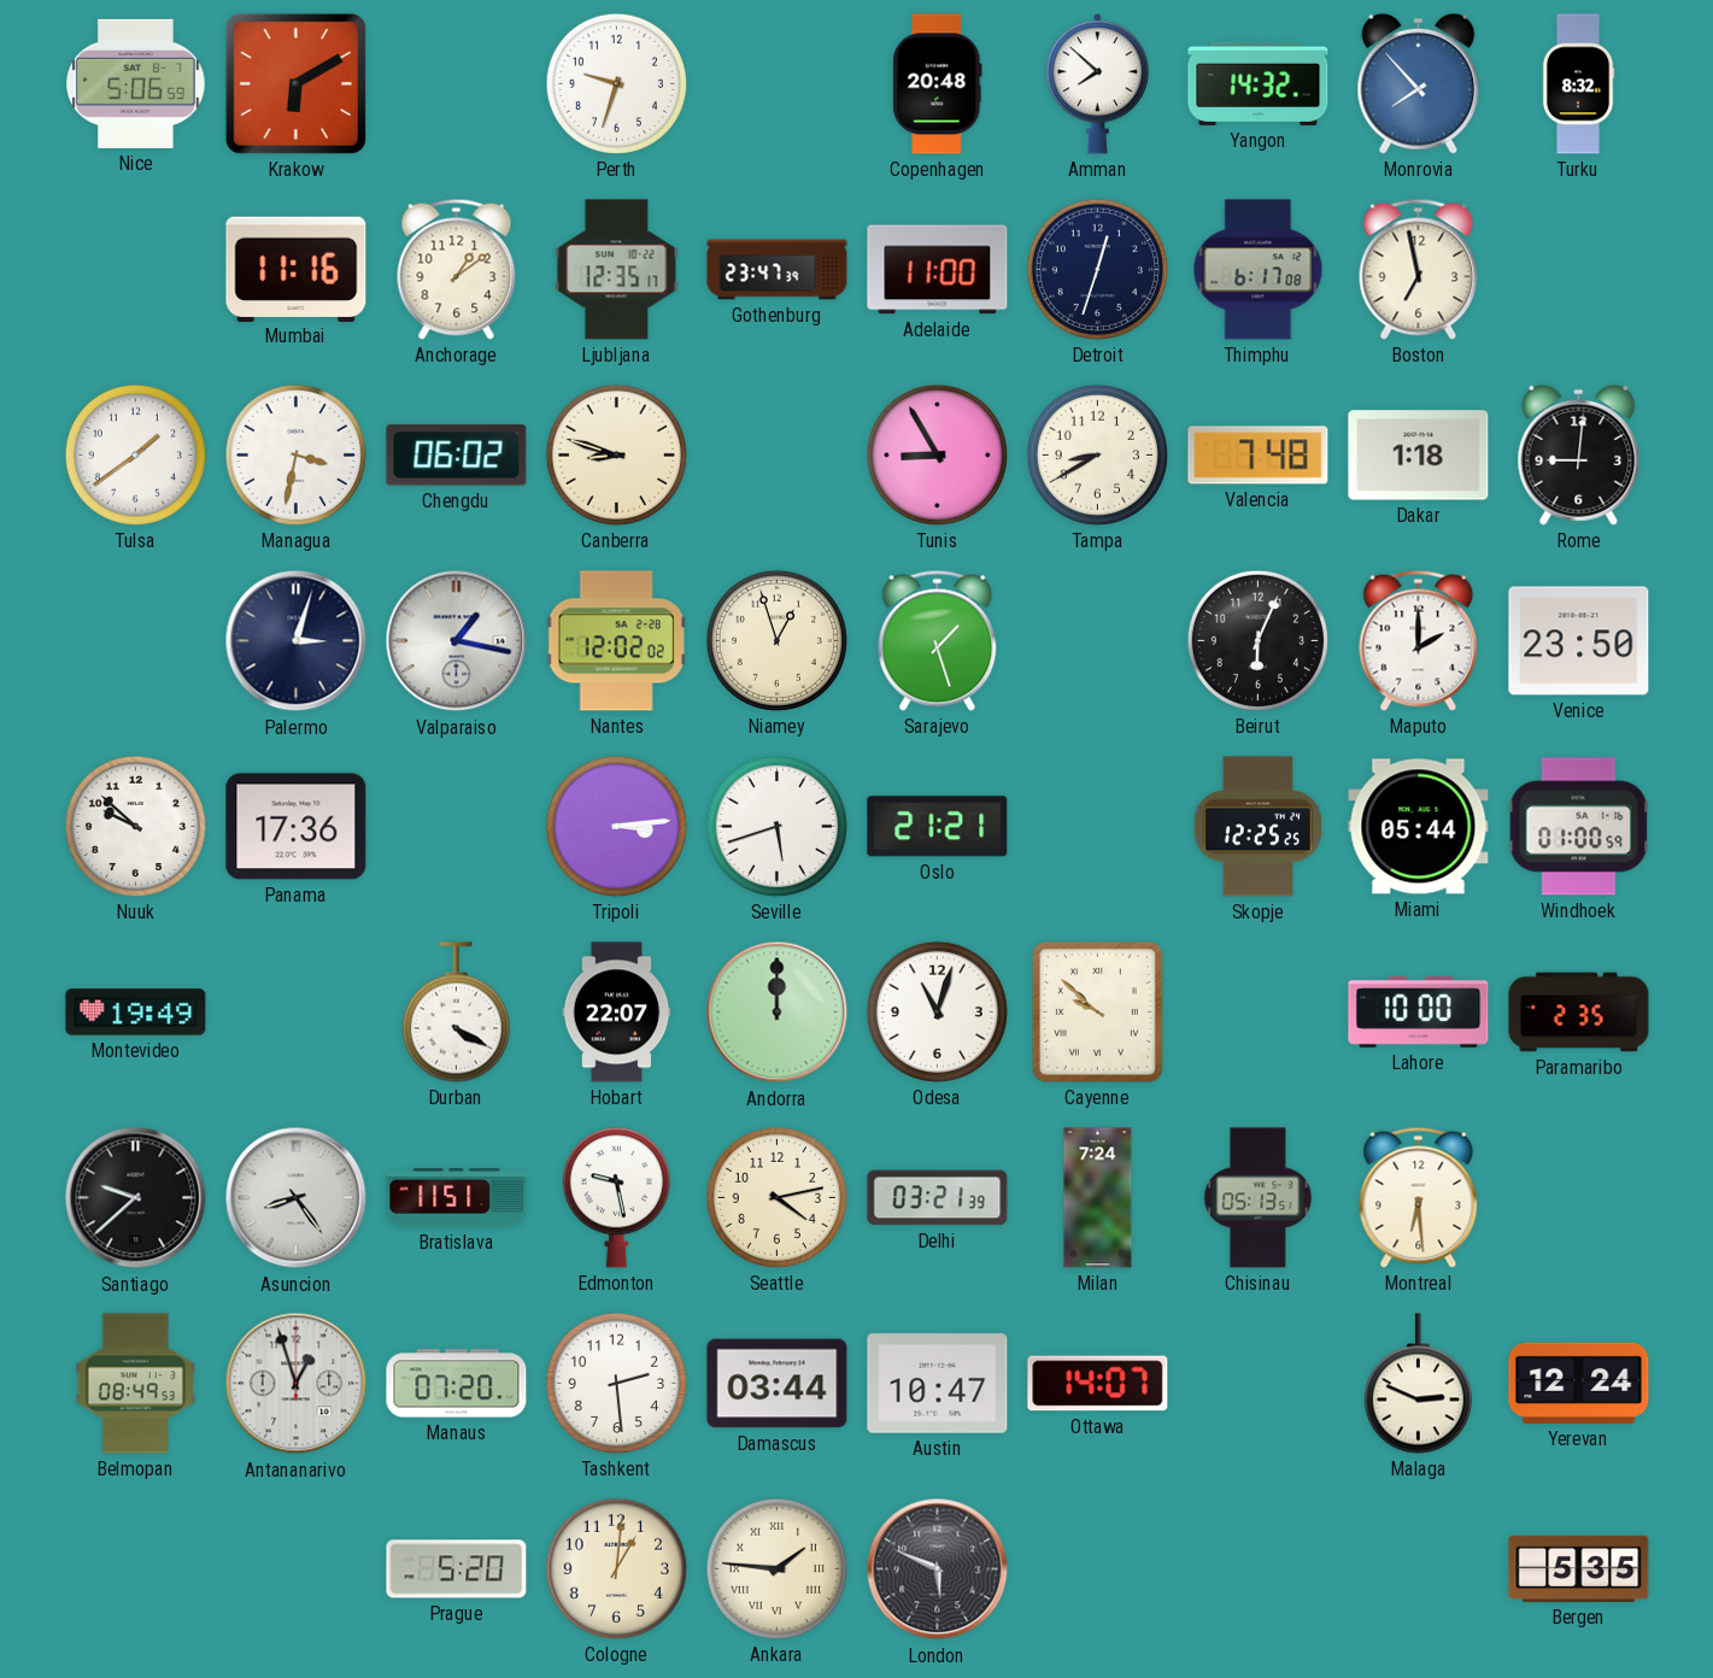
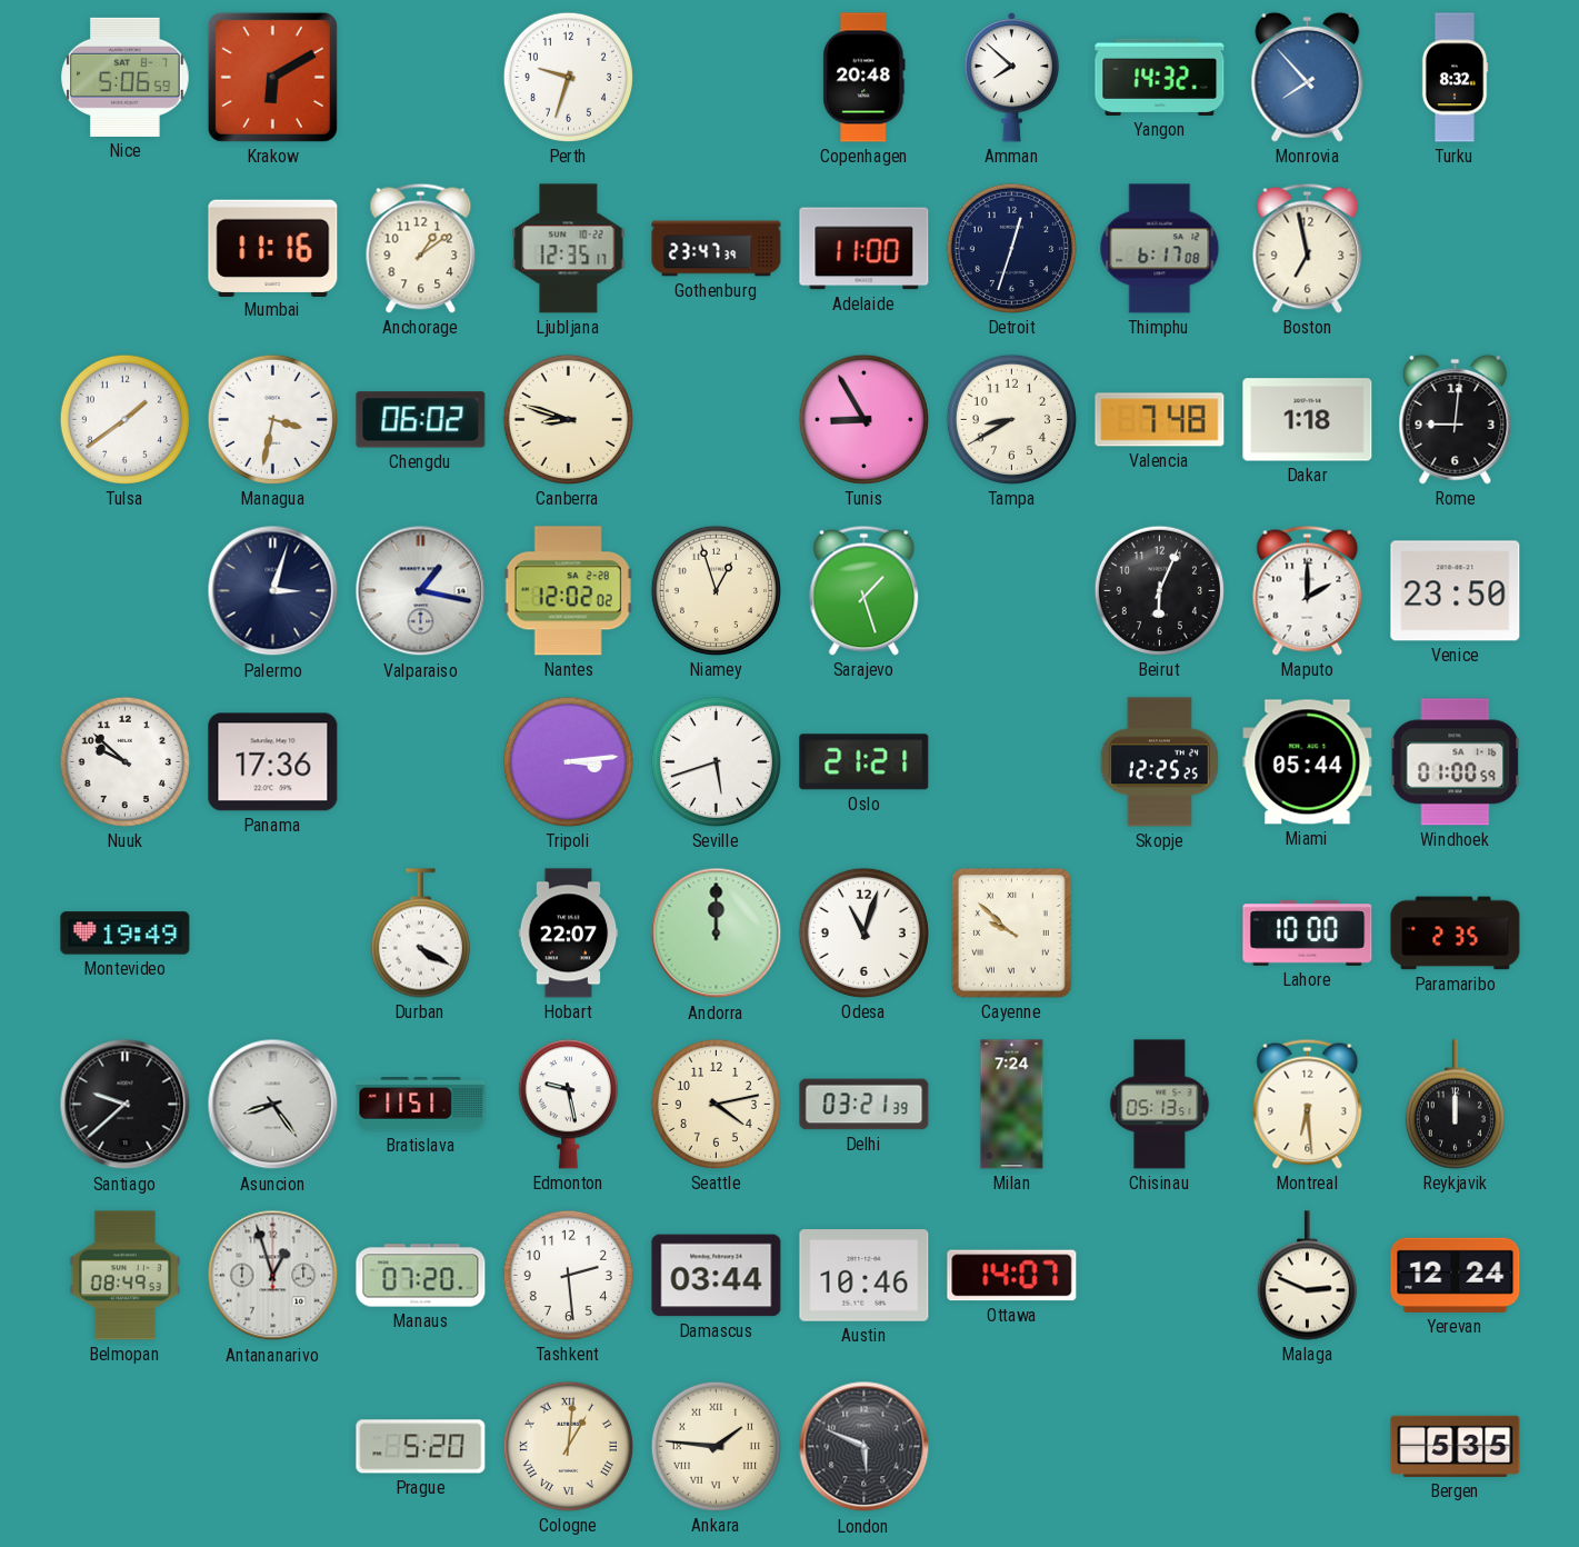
Reykjavik: none -> 12:00 (1455, 1105)
Austin: 10:47 -> 10:46 (865, 1276)
Cologne numerals: Arabic -> Roman (568, 1446)
